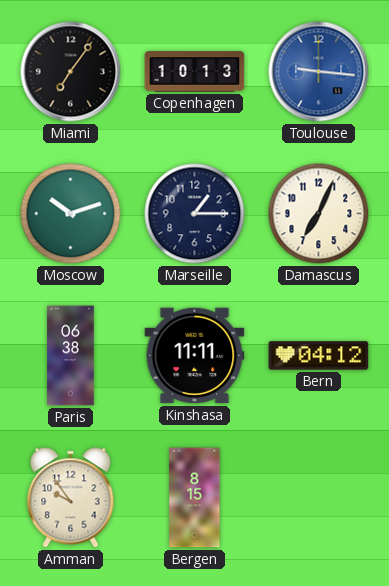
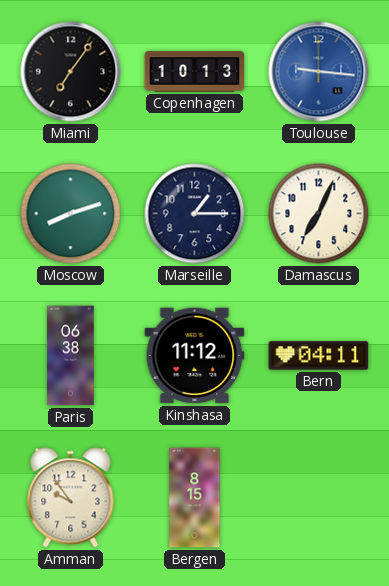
Moscow: 10:12 -> 8:12 (71, 214)
Kinshasa: 11:11 -> 11:12 (195, 356)
Bern: 04:12 -> 04:11 (319, 356)
